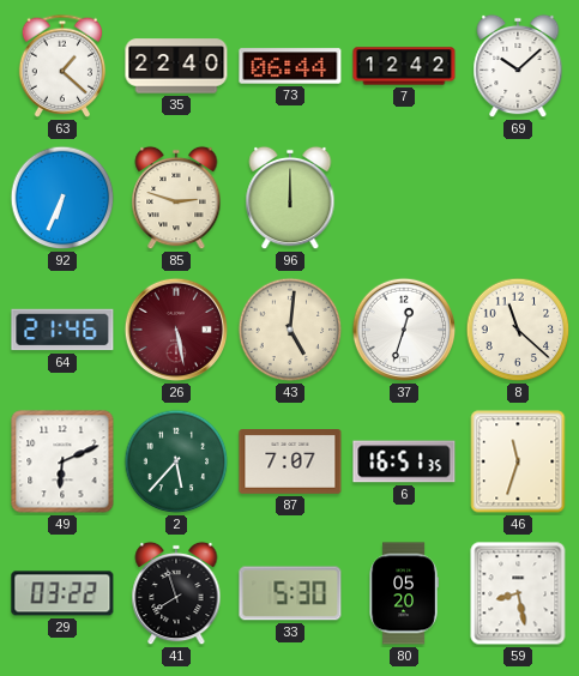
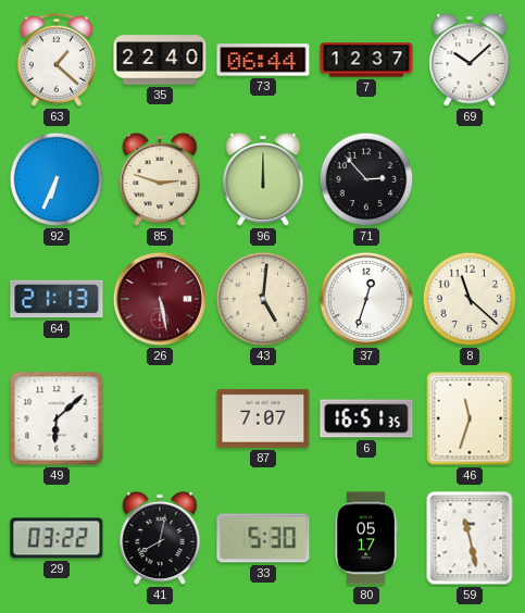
7: 12:42 -> 12:37 (366, 60)
71: none -> 2:53 (366, 179)
64: 21:46 -> 21:13 (57, 299)
49: 6:11 -> 6:08 (57, 418)
2: 5:37 -> none (176, 461)
41: 7:57 -> 8:02 (160, 538)
80: 05:20 -> 05:17 (366, 538)
59: 8:28 -> 11:28 (470, 538)
